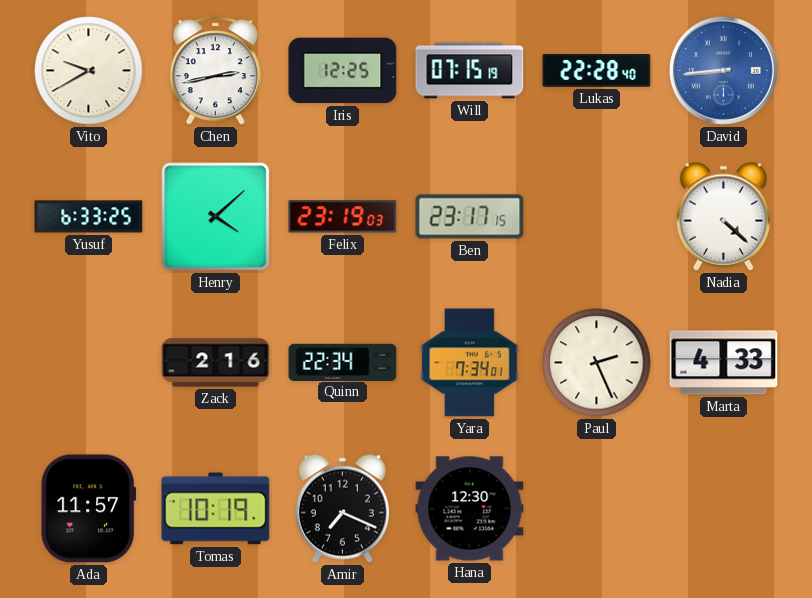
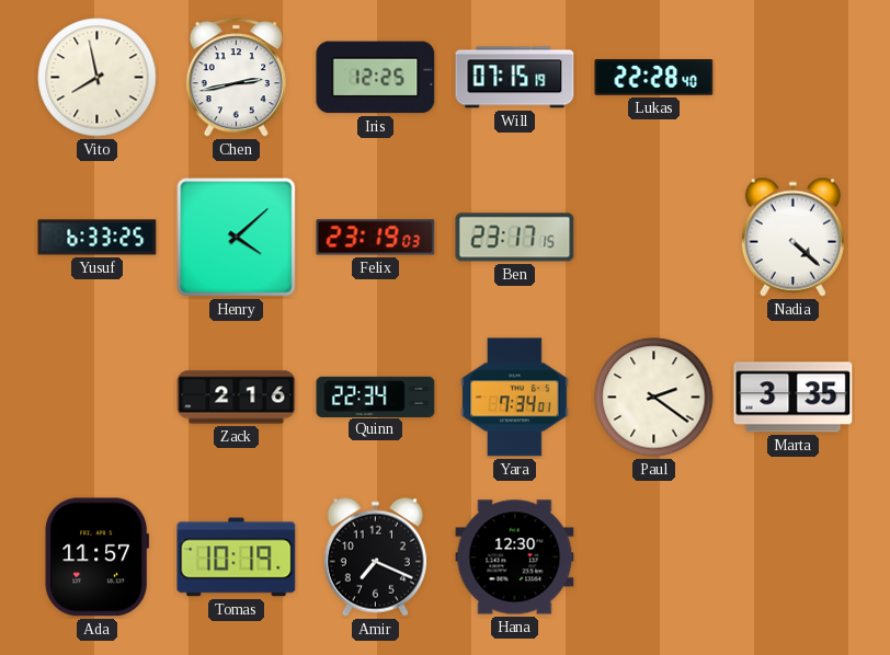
Vito: 9:40 -> 7:58 (98, 78)
David: 8:44 -> none (723, 70)
Paul: 2:26 -> 2:21 (654, 398)
Marta: 4:33 -> 3:35 (794, 398)
